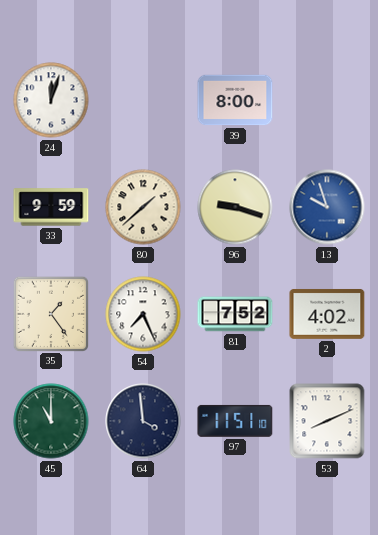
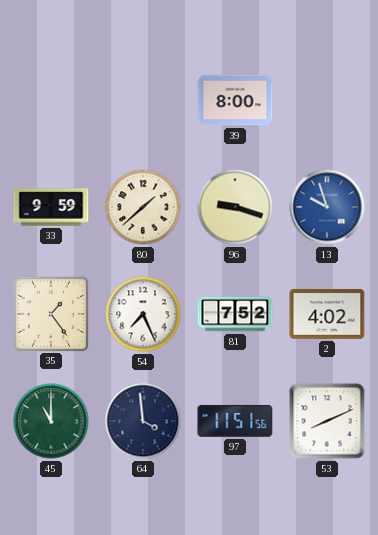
24: 12:03 -> none (51, 100)
97: 11:51:10 -> 11:51:56 (235, 421)
